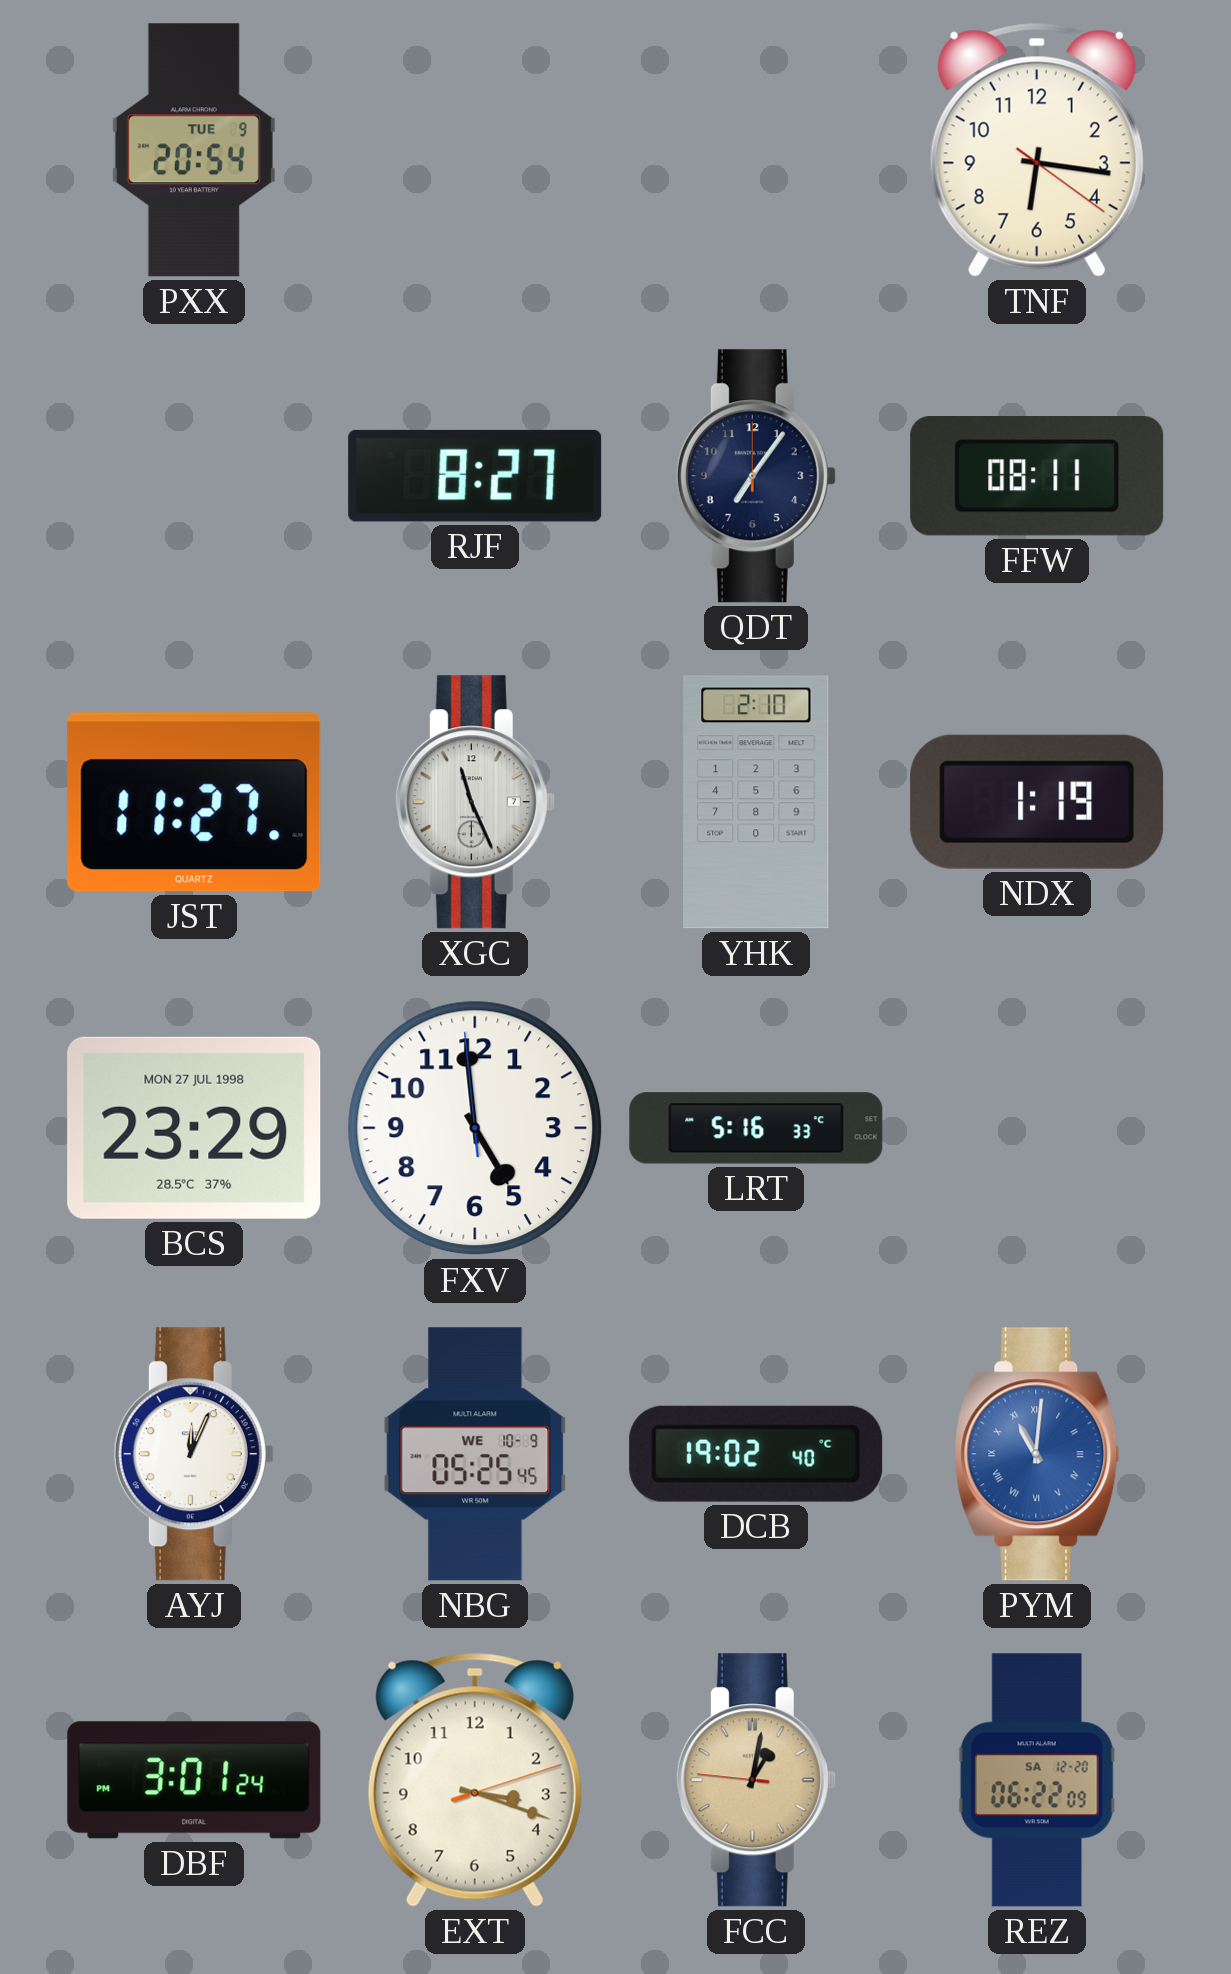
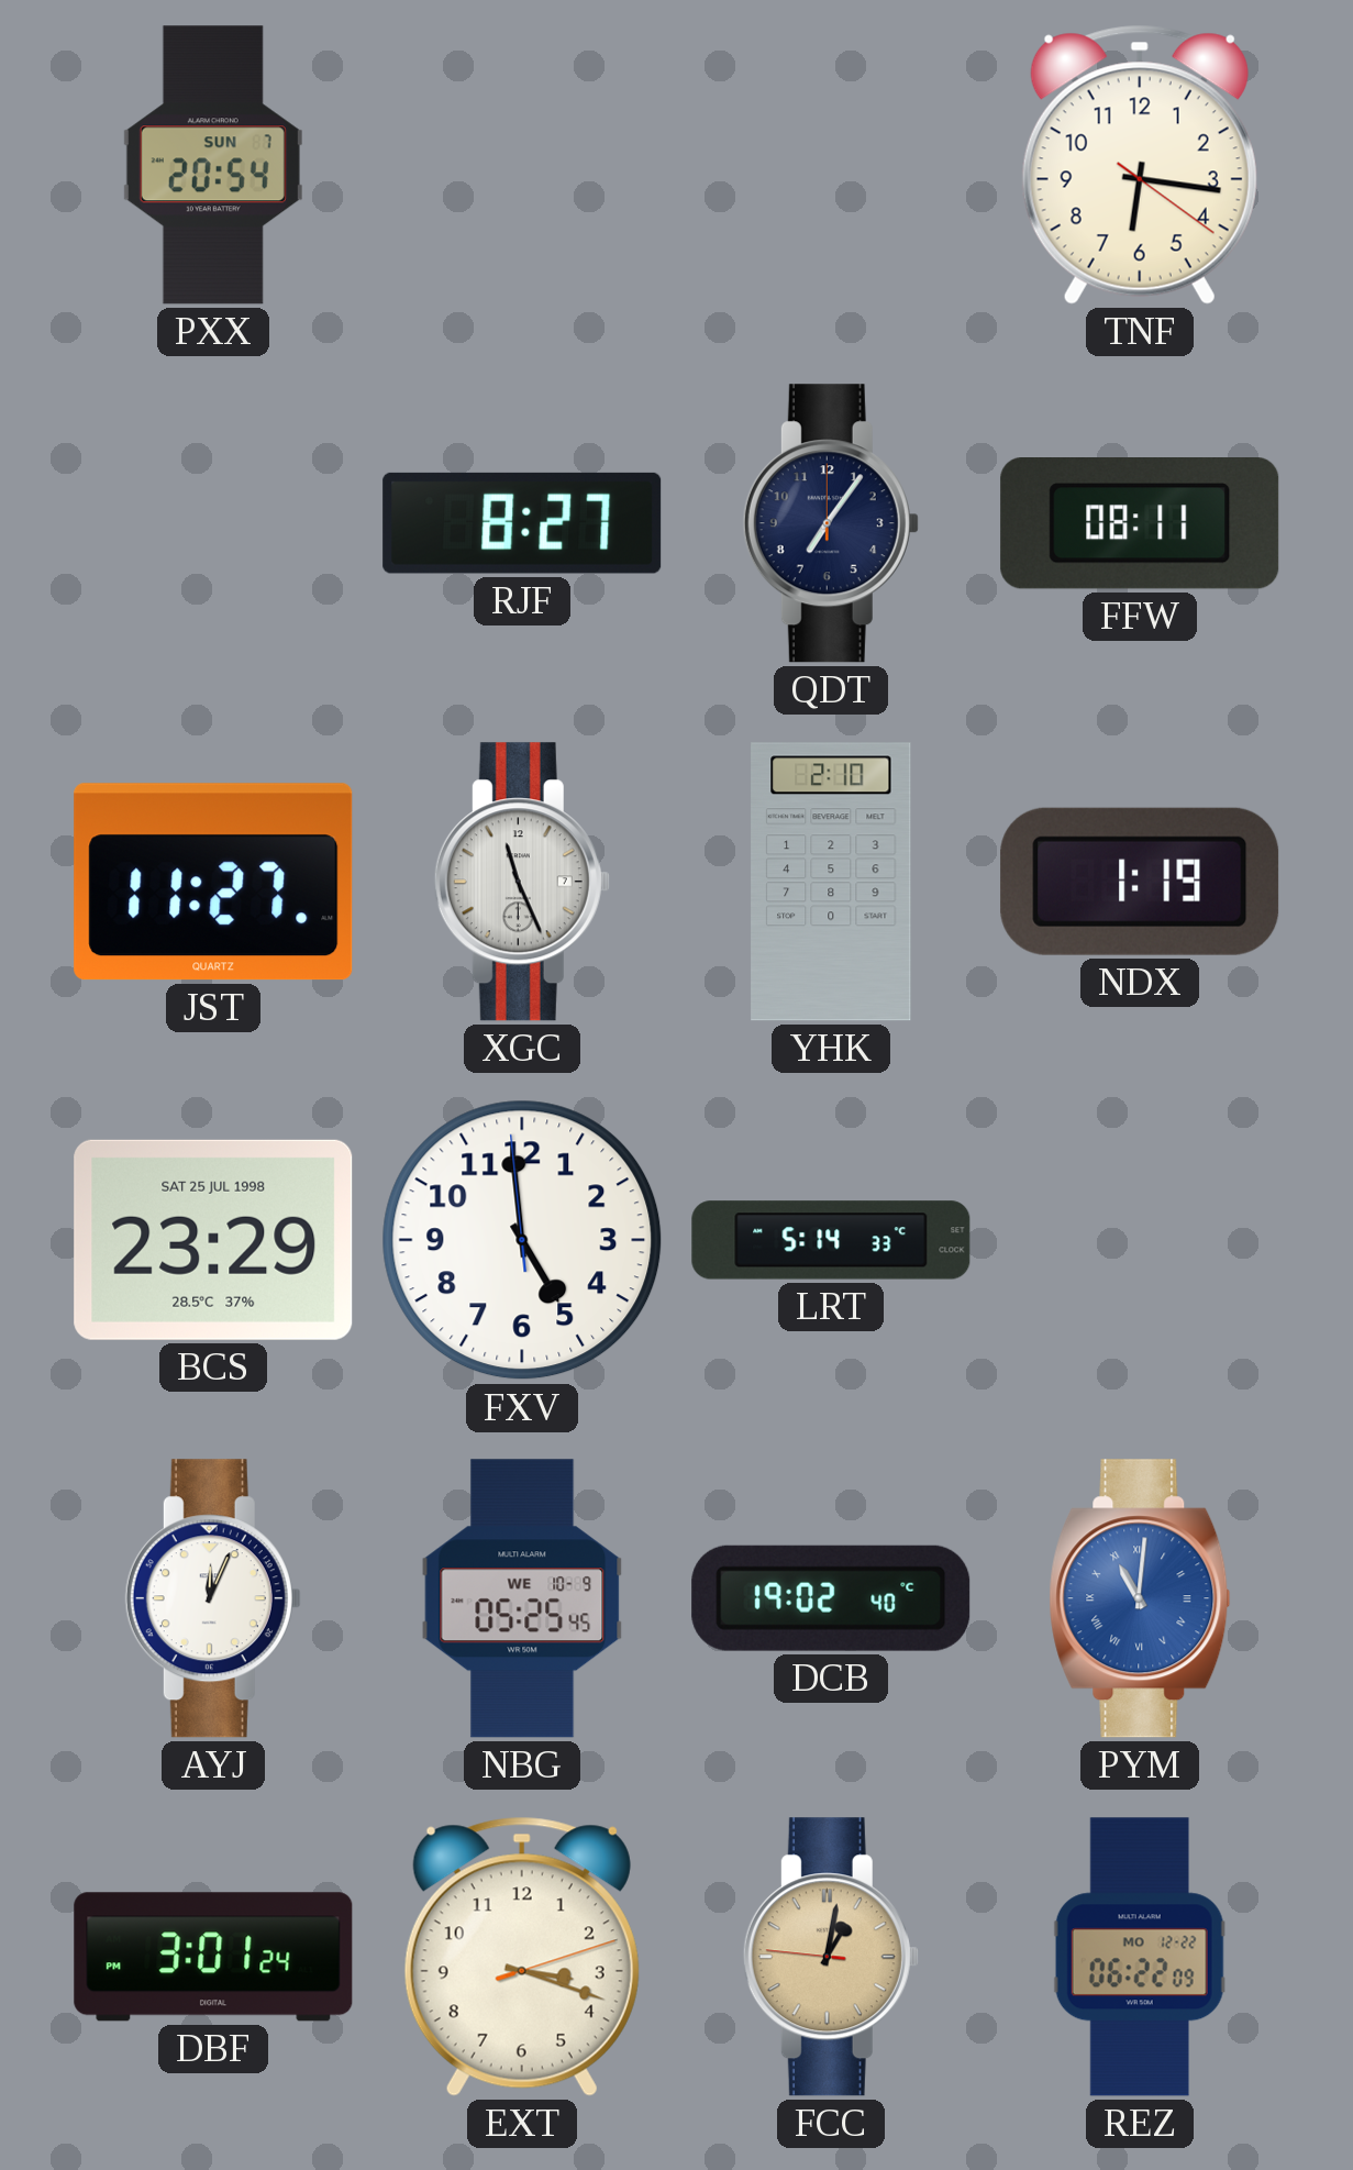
PXX date: TUE 9 -> SUN 7 (213, 165)
BCS date: MON 27 JUL 1998 -> SAT 25 JUL 1998 (213, 1240)
LRT: 5:16 -> 5:14 (831, 1240)
REZ date: SA 12-20 -> MO 12-22 (1140, 1957)
